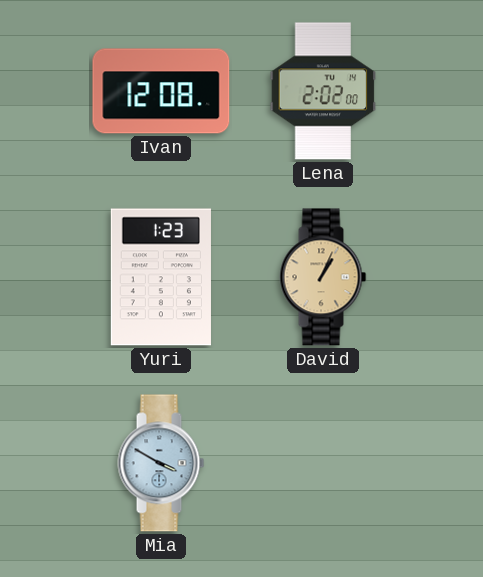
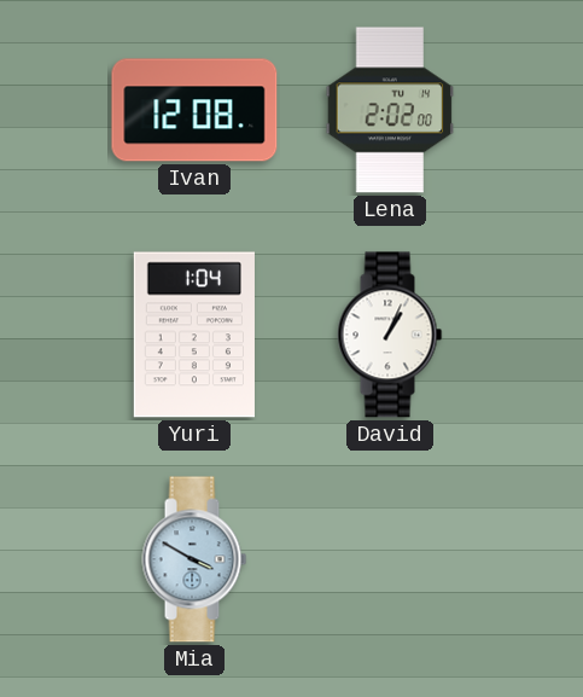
Yuri: 1:23 -> 1:04 (194, 335)
David dial: champagne -> white (390, 335)
